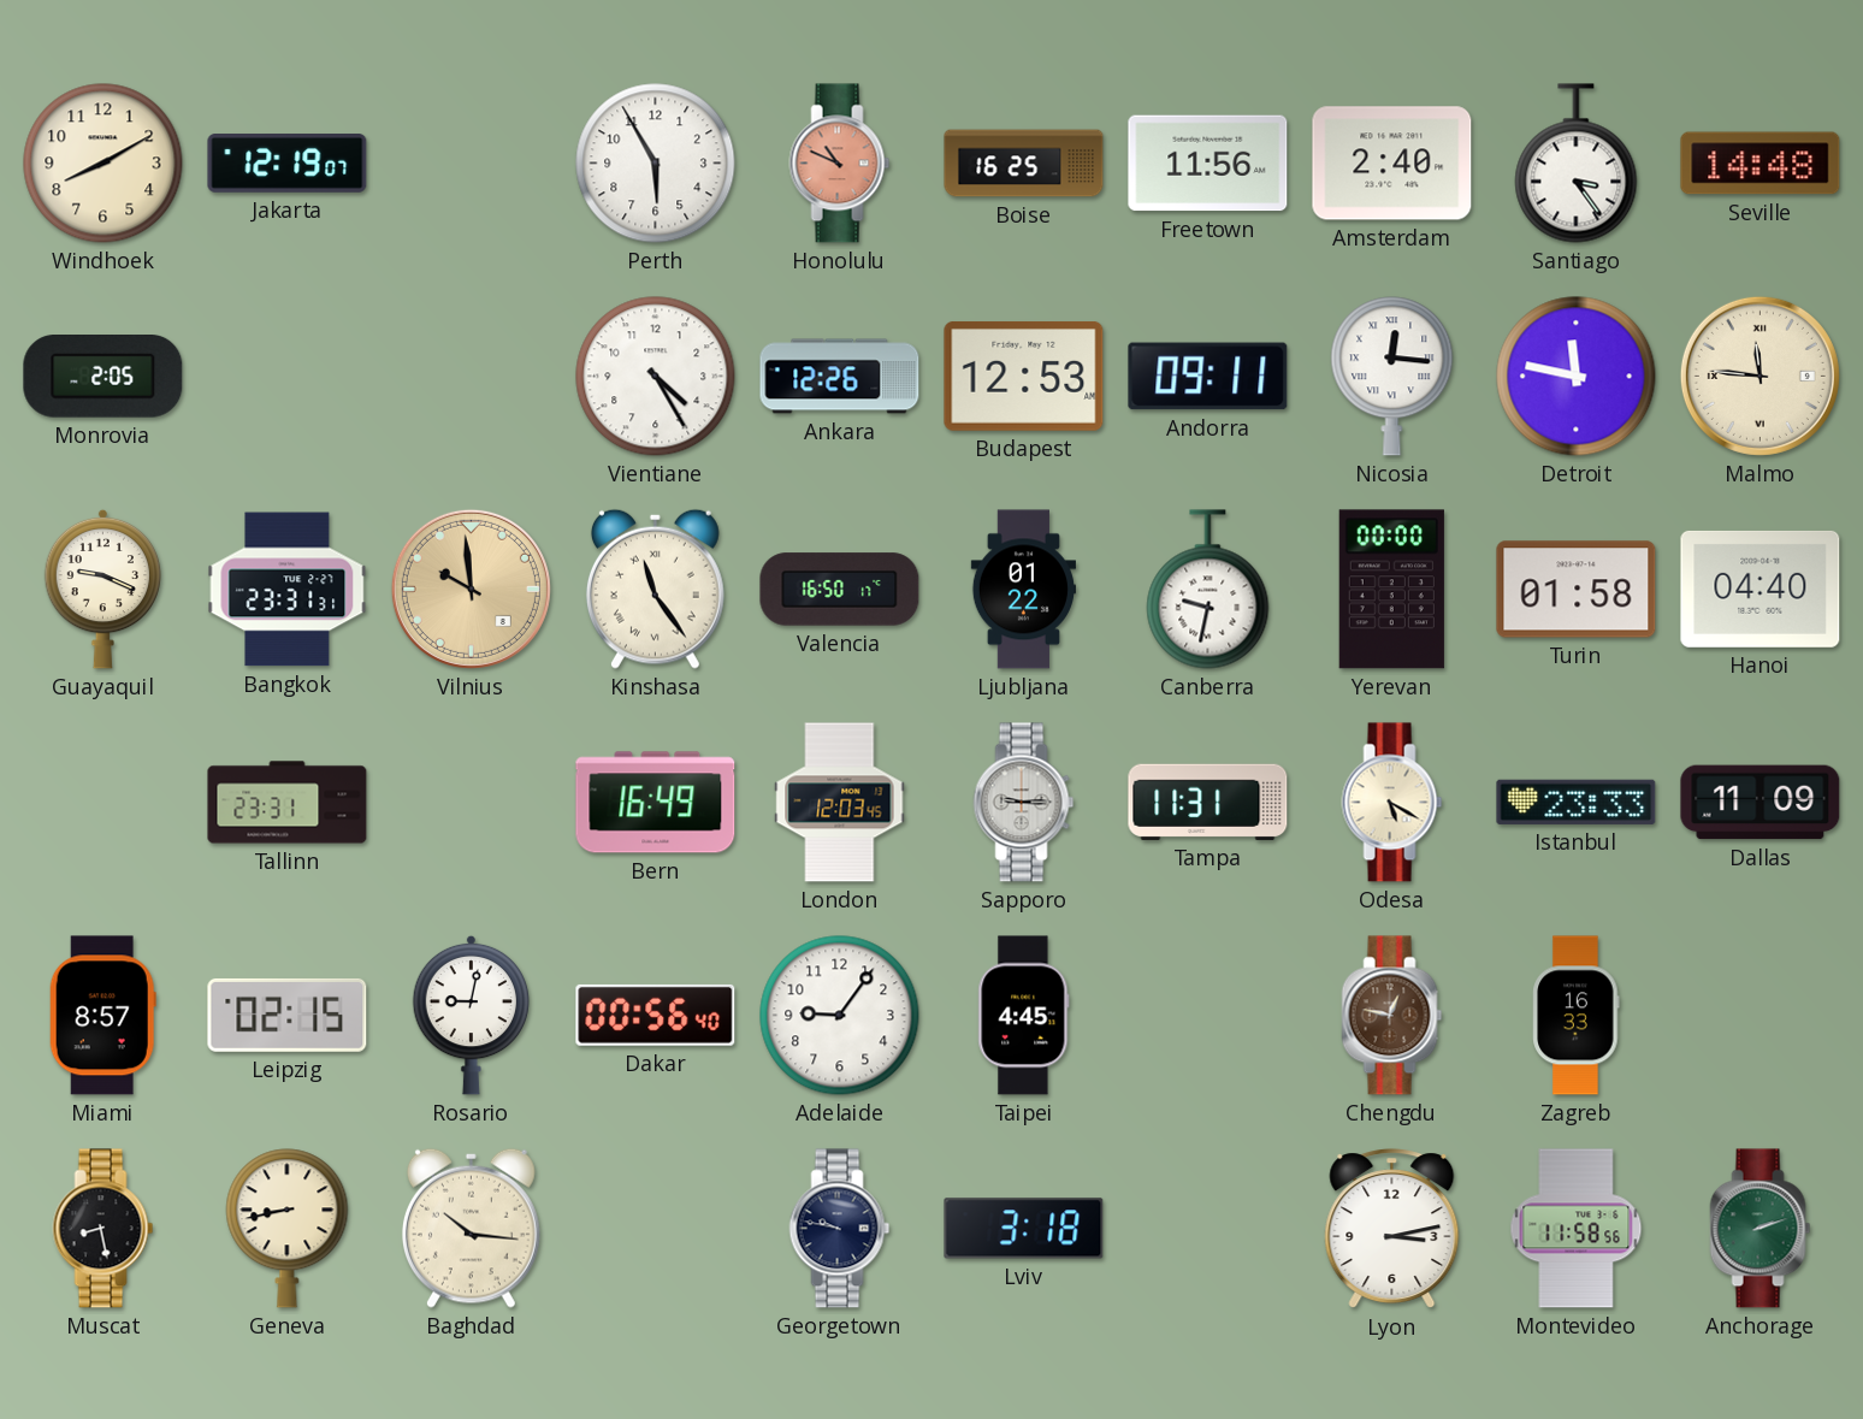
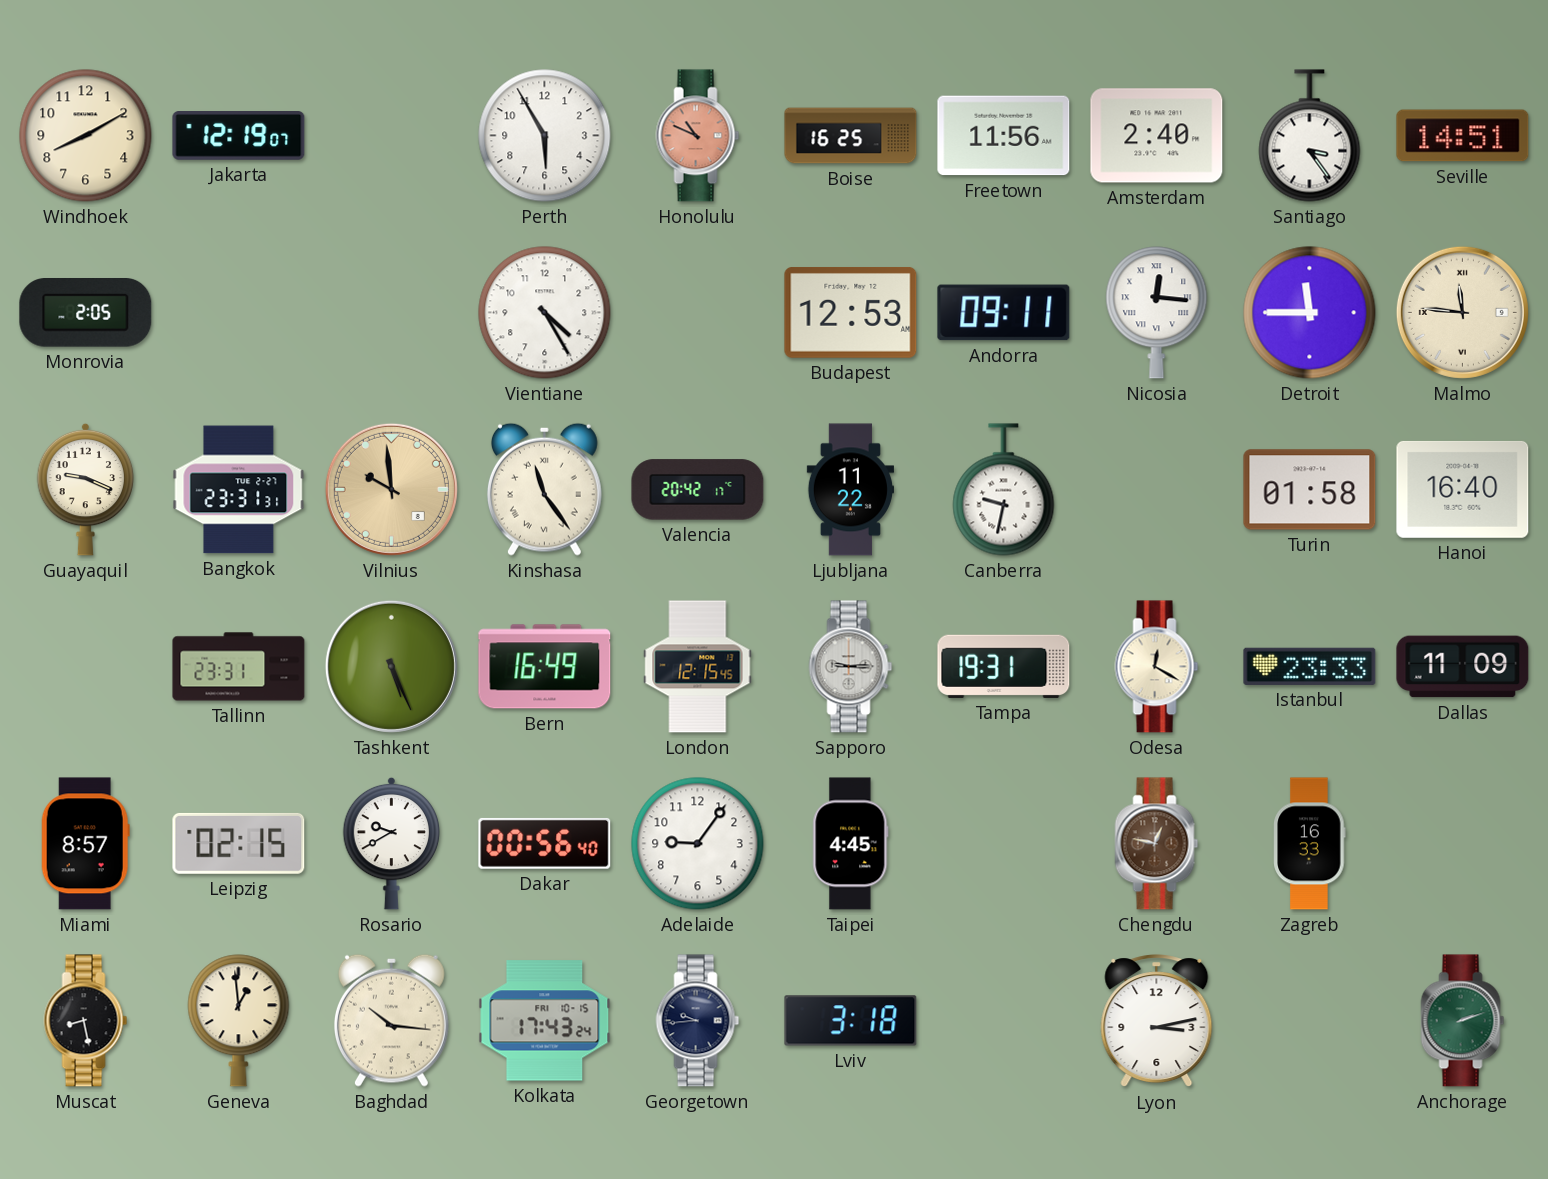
Seville: 14:48 -> 14:51 (1463, 136)
Ankara: 12:26 -> none (840, 377)
Detroit: 11:47 -> 11:45 (1310, 313)
Valencia: 16:50 -> 20:42 (698, 490)
Ljubljana: 01:22 -> 11:22 (850, 490)
Yerevan: 00:00 -> none (1391, 590)
Hanoi: 04:40 -> 16:40 (1463, 489)
Tashkent: none -> 5:26 (391, 666)
London: 12:03 -> 12:15 (698, 667)
Tampa: 11:31 -> 19:31 (1004, 666)
Odesa: 5:20 -> 12:20 (1157, 667)
Rosario: 9:02 -> 9:40 (392, 843)
Geneva: 8:43 -> 12:59 (239, 1021)
Kolkata: none -> 17:43 (545, 1021)
Georgetown: 9:47 -> 9:44 (698, 1021)
Montevideo: 11:58 -> none (1577, 1229)
